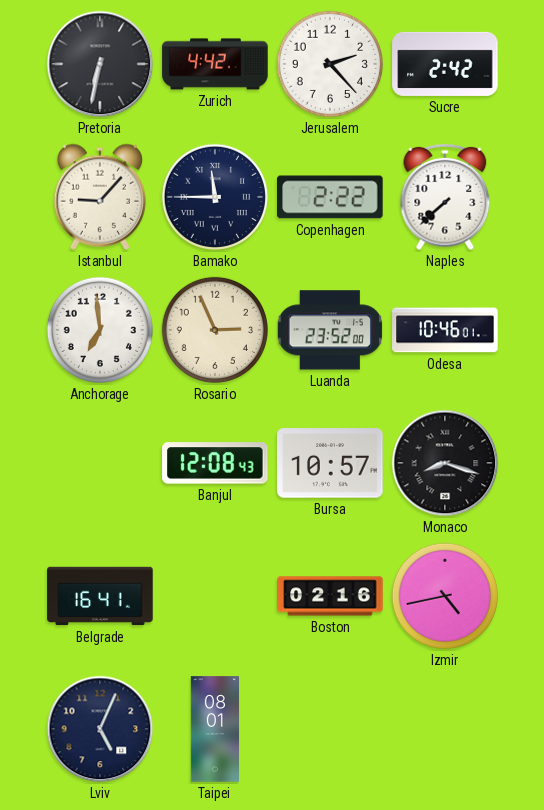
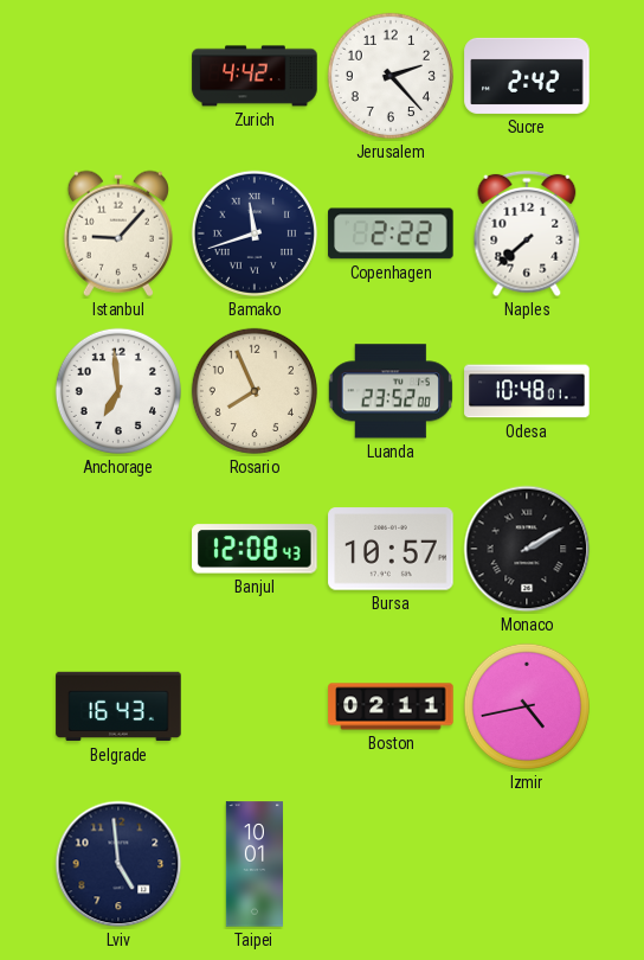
Pretoria: 6:32 -> none (100, 64)
Bamako: 11:45 -> 11:42 (255, 233)
Rosario: 2:56 -> 7:56 (255, 391)
Odesa: 10:46 -> 10:48 (527, 391)
Monaco: 8:18 -> 2:10 (527, 549)
Belgrade: 16:41 -> 16:43 (118, 706)
Boston: 02:16 -> 02:11 (391, 706)
Lviv: 5:04 -> 4:59 (118, 864)
Taipei: 08:01 -> 10:01 (253, 864)
